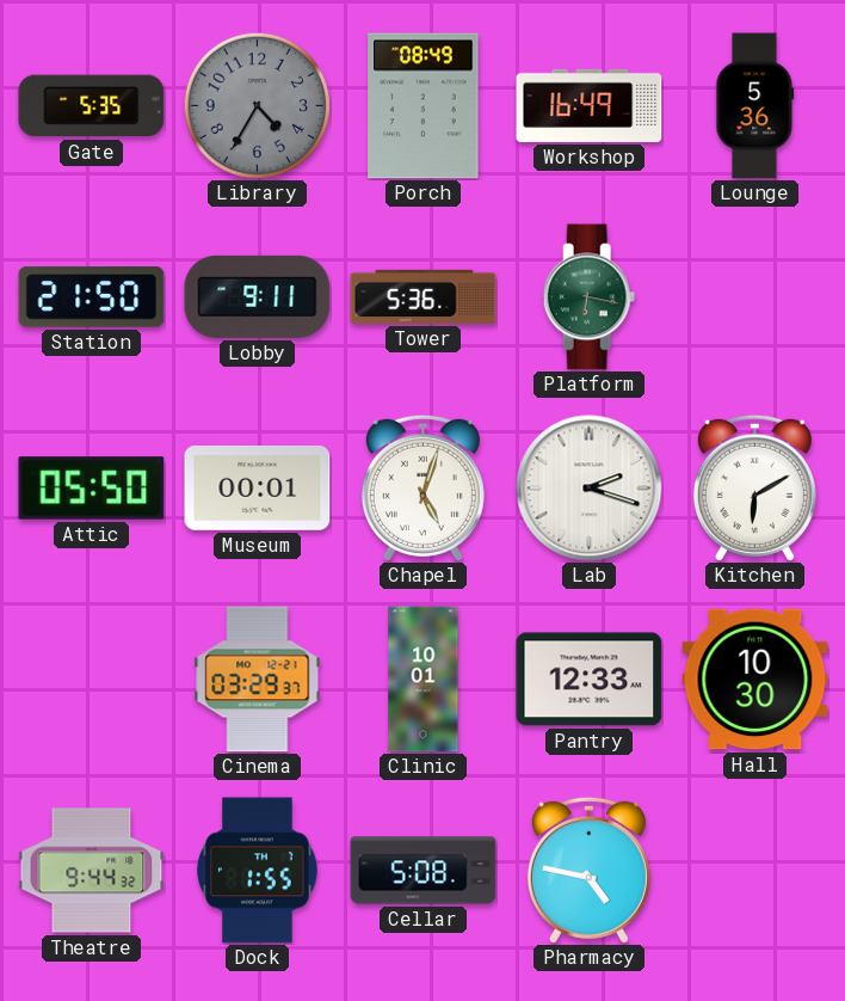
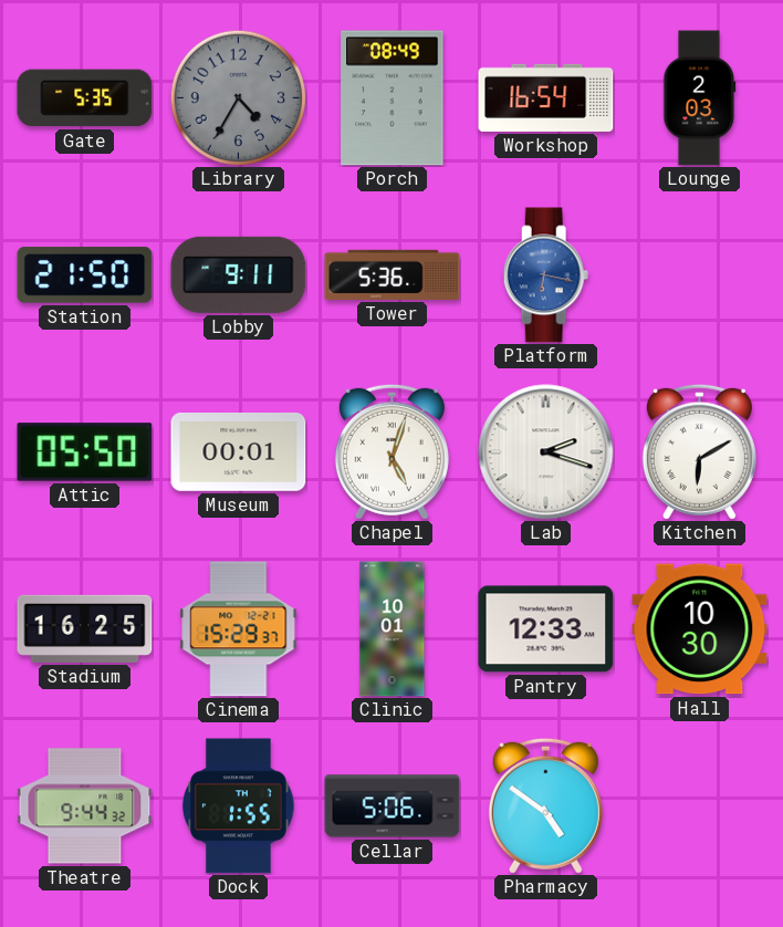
Workshop: 16:49 -> 16:54 (546, 97)
Lounge: 5:36 -> 2:03 (700, 98)
Platform dial: green -> blue (546, 275)
Stadium: none -> 16:25 (85, 628)
Cinema: 03:29 -> 15:29 (239, 629)
Cellar: 5:08 -> 5:06 (393, 806)
Pharmacy: 4:47 -> 4:51 (545, 805)
